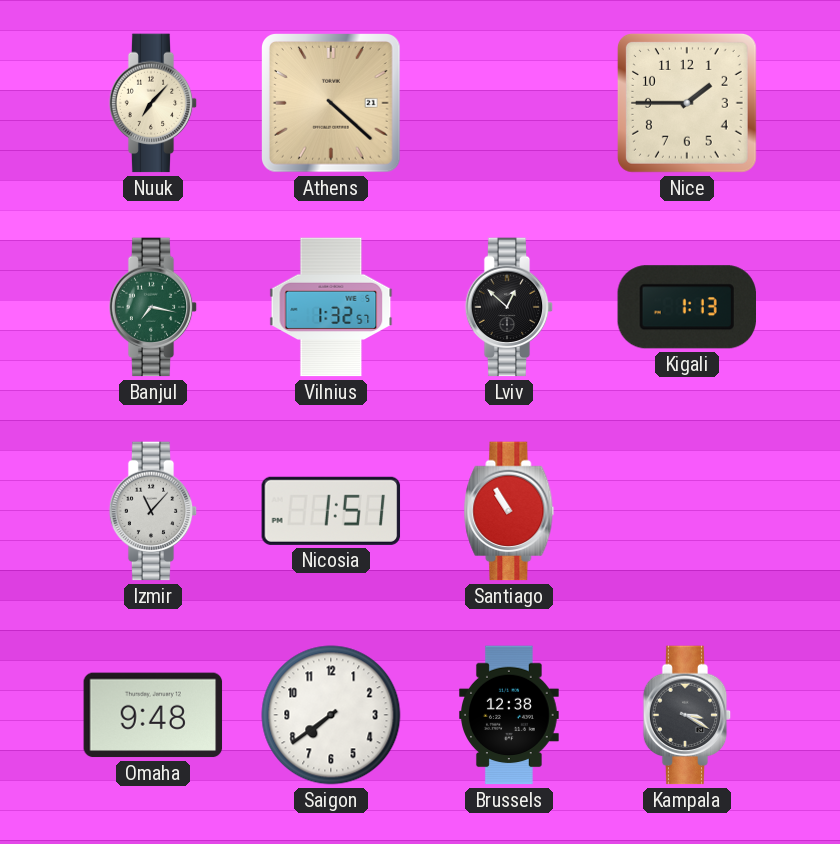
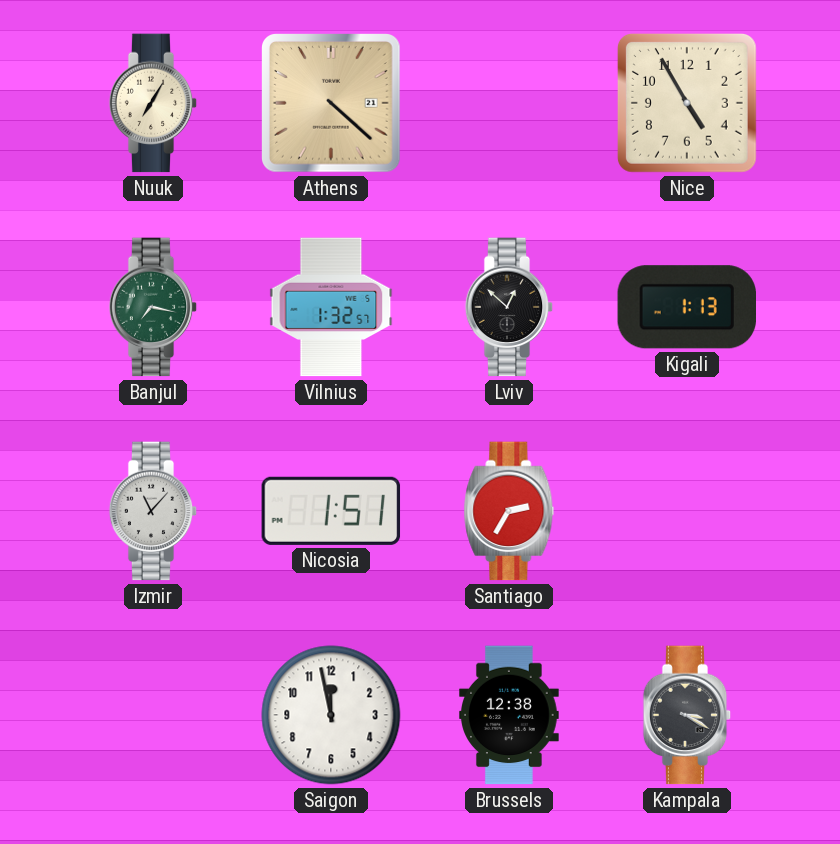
Nuuk: 7:07 -> 7:05 (153, 103)
Nice: 1:45 -> 4:55 (687, 103)
Santiago: 10:55 -> 2:35 (509, 511)
Omaha: 9:48 -> none (153, 715)
Saigon: 7:39 -> 11:58 (331, 715)
